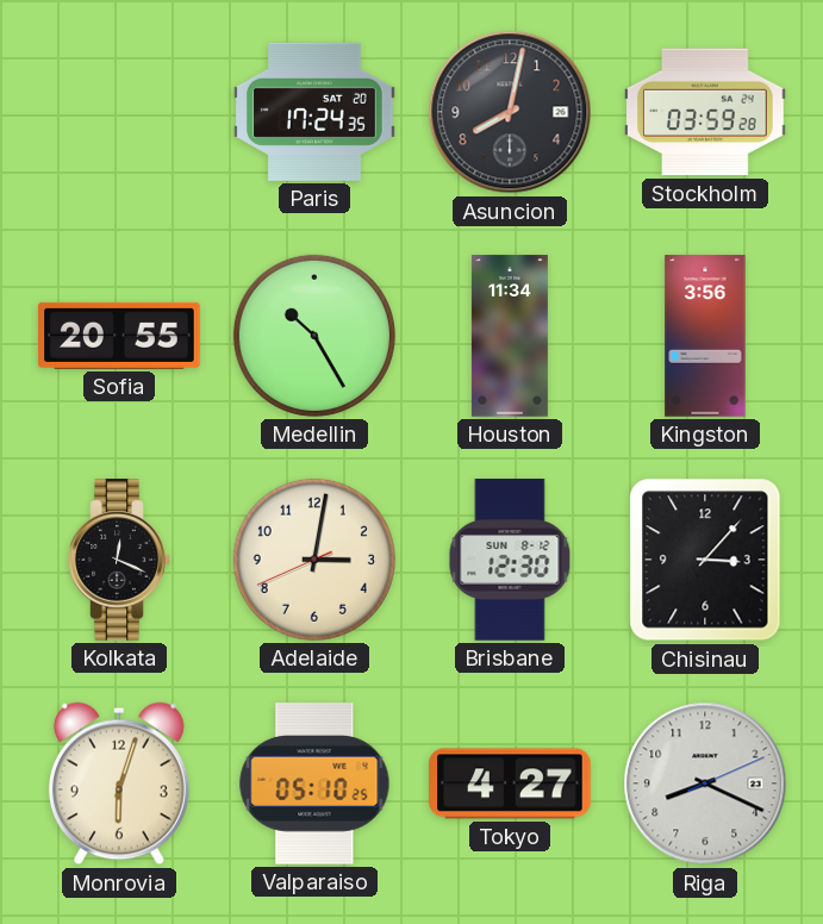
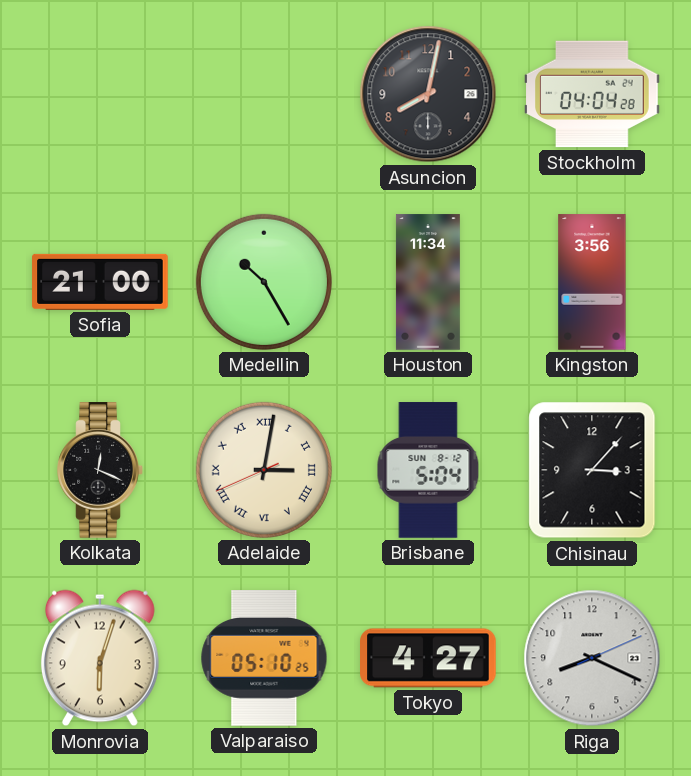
Paris: 17:24 -> none (314, 112)
Stockholm: 03:59 -> 04:04 (592, 94)
Sofia: 20:55 -> 21:00 (100, 282)
Adelaide numerals: Arabic -> Roman (264, 470)
Brisbane: 12:30 -> 5:04 (428, 470)
